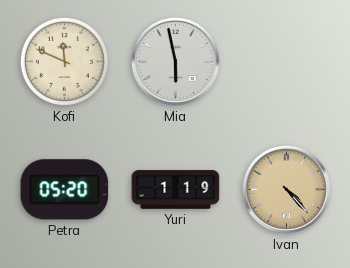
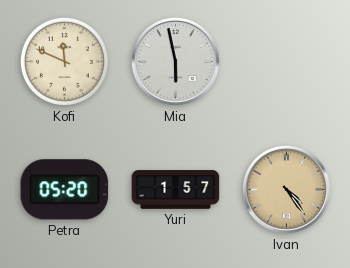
Yuri: 1:19 -> 1:57 (176, 190)
Ivan: 4:23 -> 4:24 (286, 189)
